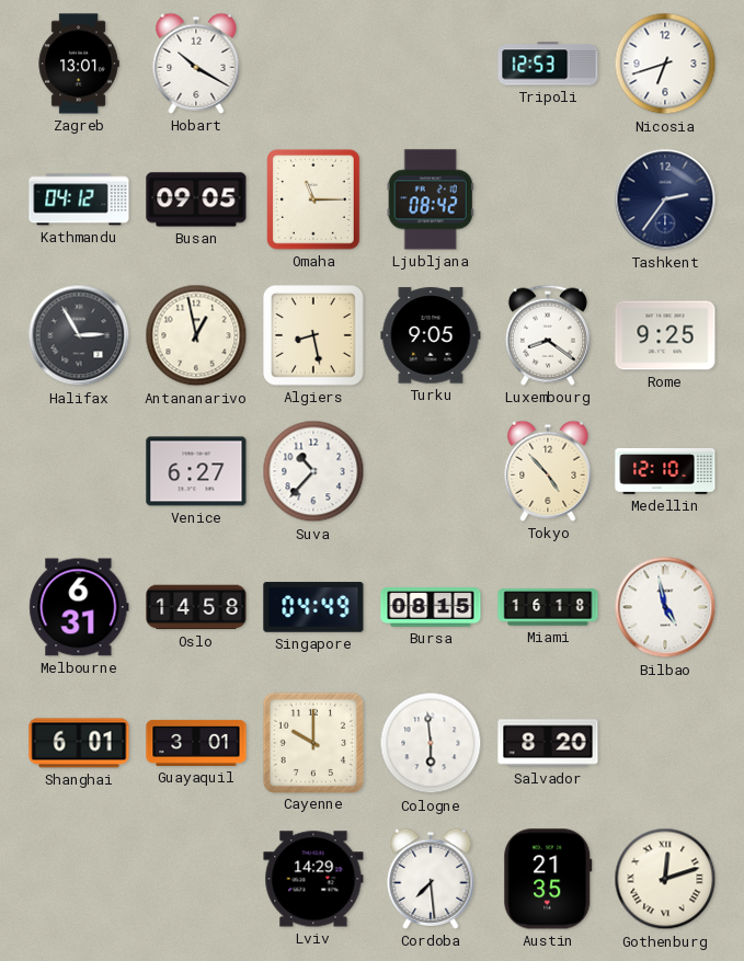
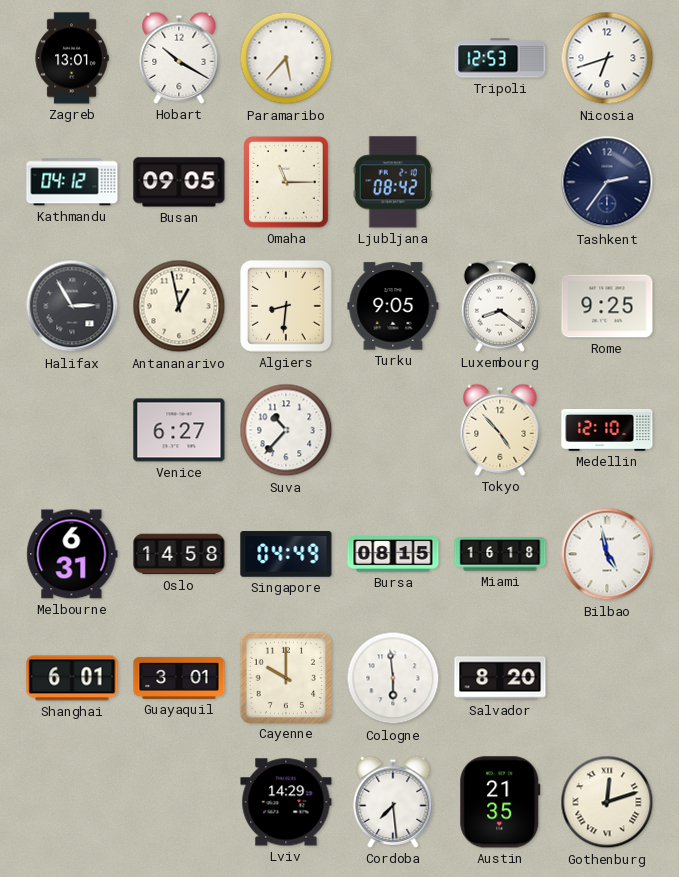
Paramaribo: none -> 5:37 (286, 58)
Algiers: 8:28 -> 8:31 (287, 307)
